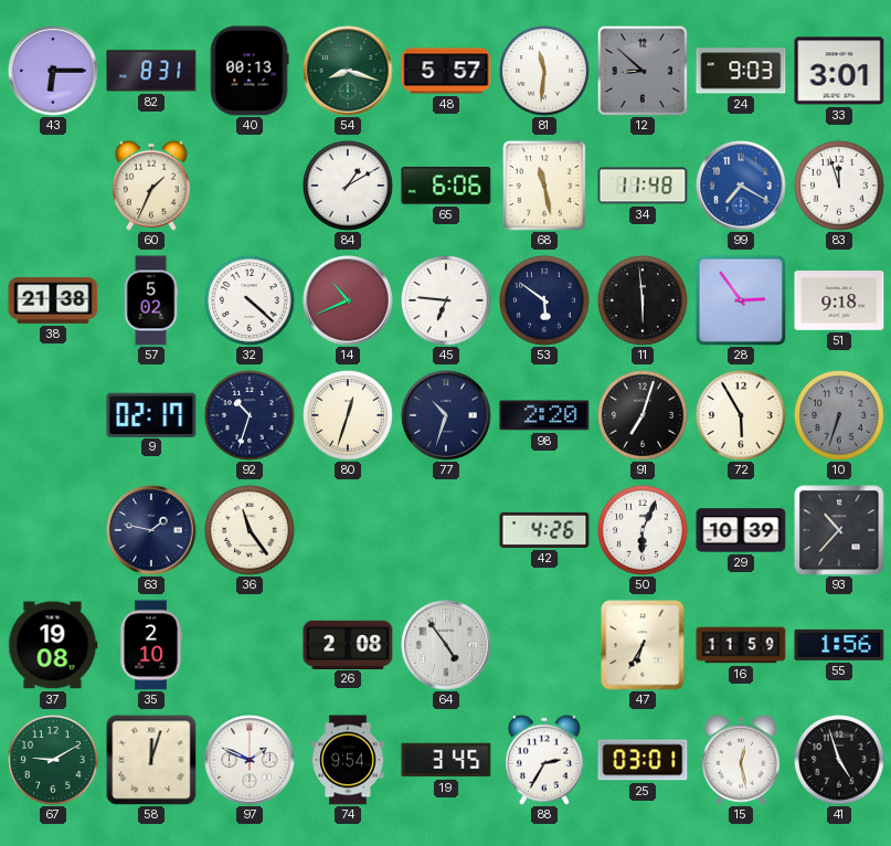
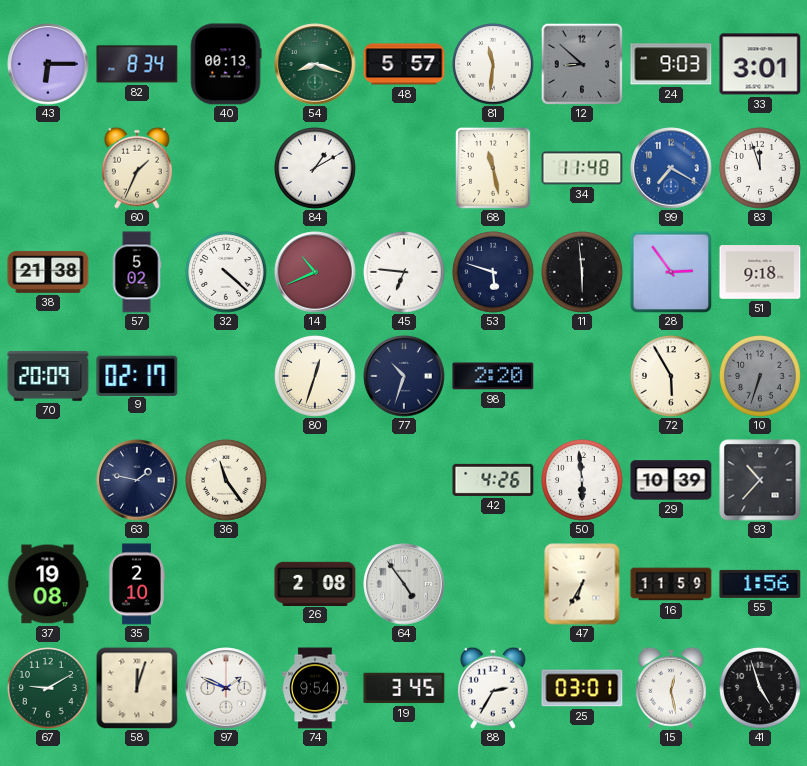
82: 8:31 -> 8:34 (137, 64)
65: 6:06 -> none (446, 186)
53: 5:51 -> 5:48 (494, 273)
70: none -> 20:09 (48, 376)
92: 10:33 -> none (251, 416)
91: 7:03 -> none (644, 416)
50: 6:04 -> 5:59 (583, 481)
